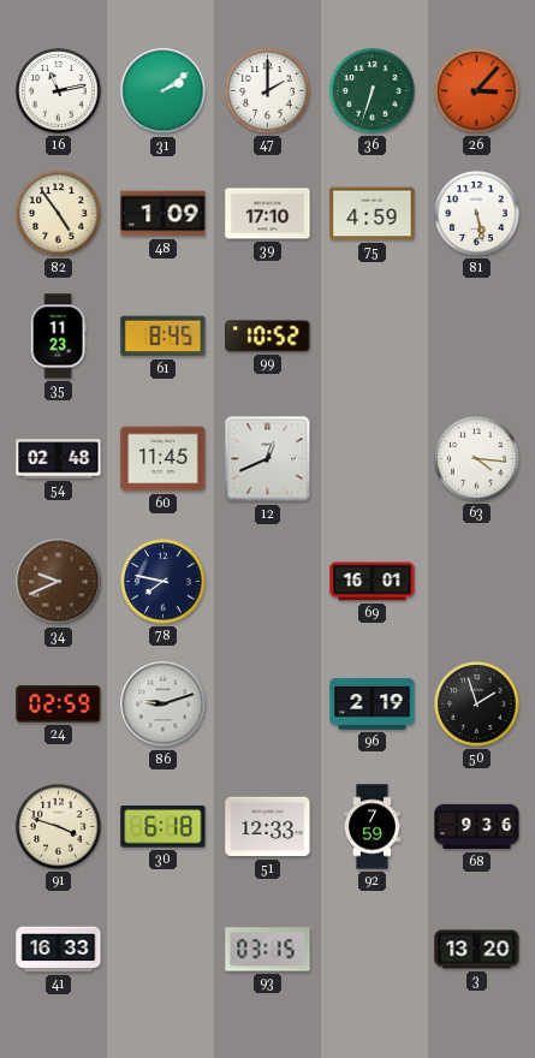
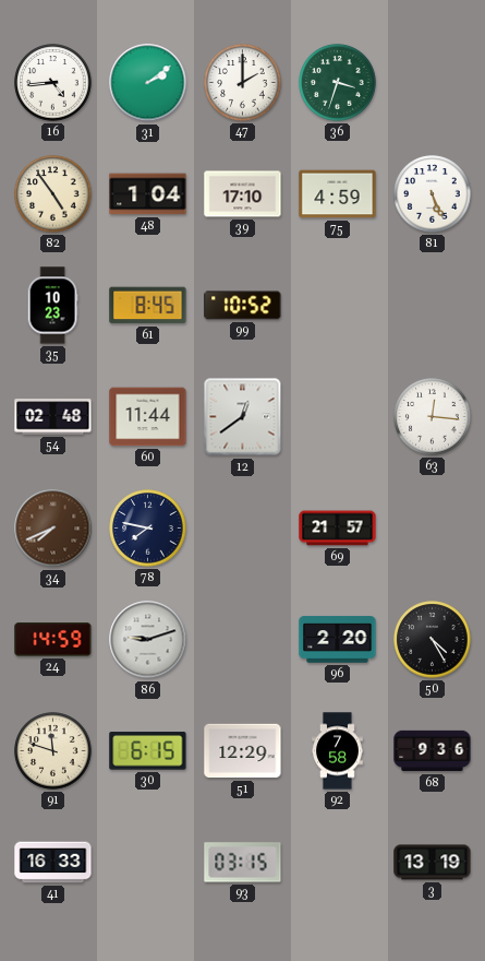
16: 11:13 -> 4:44 (53, 83)
36: 6:33 -> 3:33 (338, 83)
26: 3:07 -> none (477, 91)
48: 1:09 -> 1:04 (148, 194)
81: 5:28 -> 5:26 (433, 194)
35: 11:23 -> 10:23 (52, 306)
60: 11:45 -> 11:44 (148, 417)
12: 12:41 -> 12:39 (243, 417)
63: 4:16 -> 12:16 (433, 417)
34: 9:41 -> 7:41 (53, 529)
69: 16:01 -> 21:57 (338, 529)
24: 02:59 -> 14:59 (53, 640)
96: 2:19 -> 2:20 (338, 640)
50: 1:57 -> 4:25 (433, 640)
91: 3:48 -> 11:48 (53, 751)
30: 6:18 -> 6:15 (148, 751)
51: 12:33 -> 12:29 (243, 751)
92: 7:59 -> 7:58 (338, 751)
3: 13:20 -> 13:19 (433, 863)
